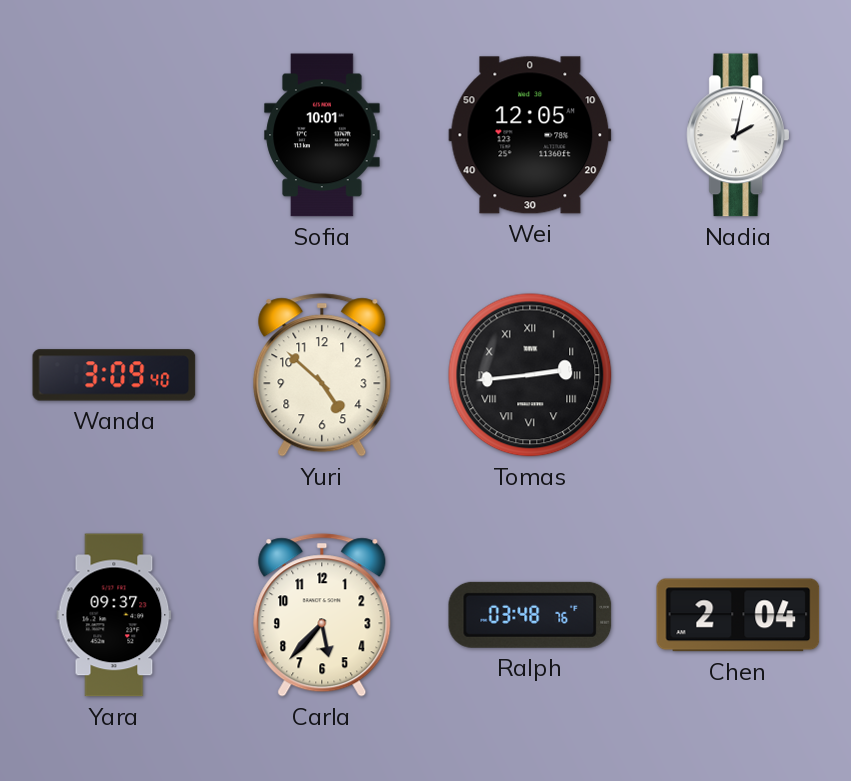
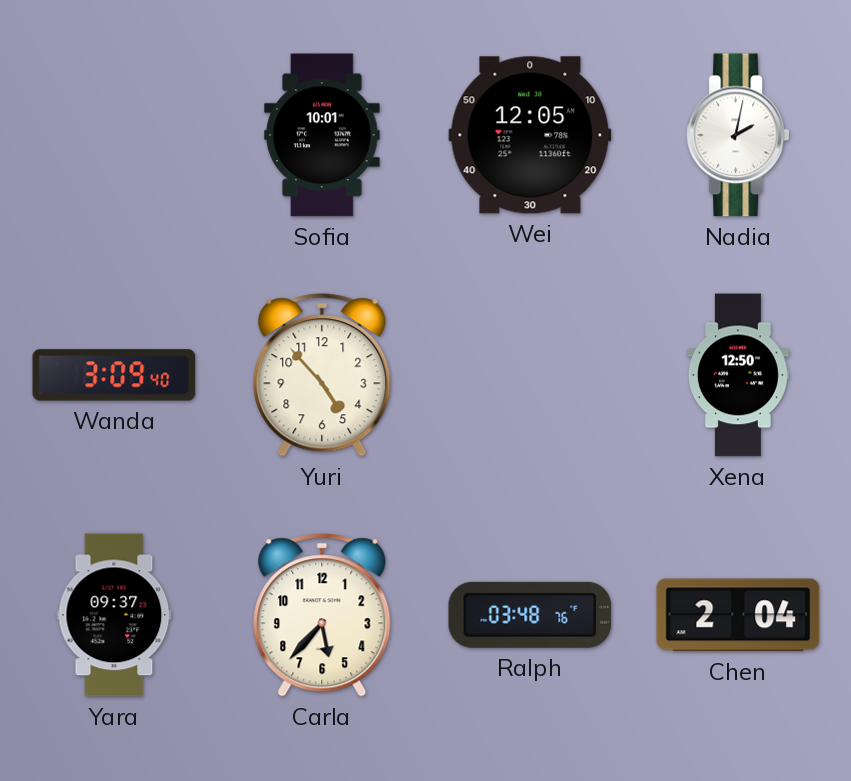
Yuri: 4:52 -> 4:53 (322, 375)
Tomas: 2:44 -> none (530, 375)
Xena: none -> 12:50 (738, 375)
